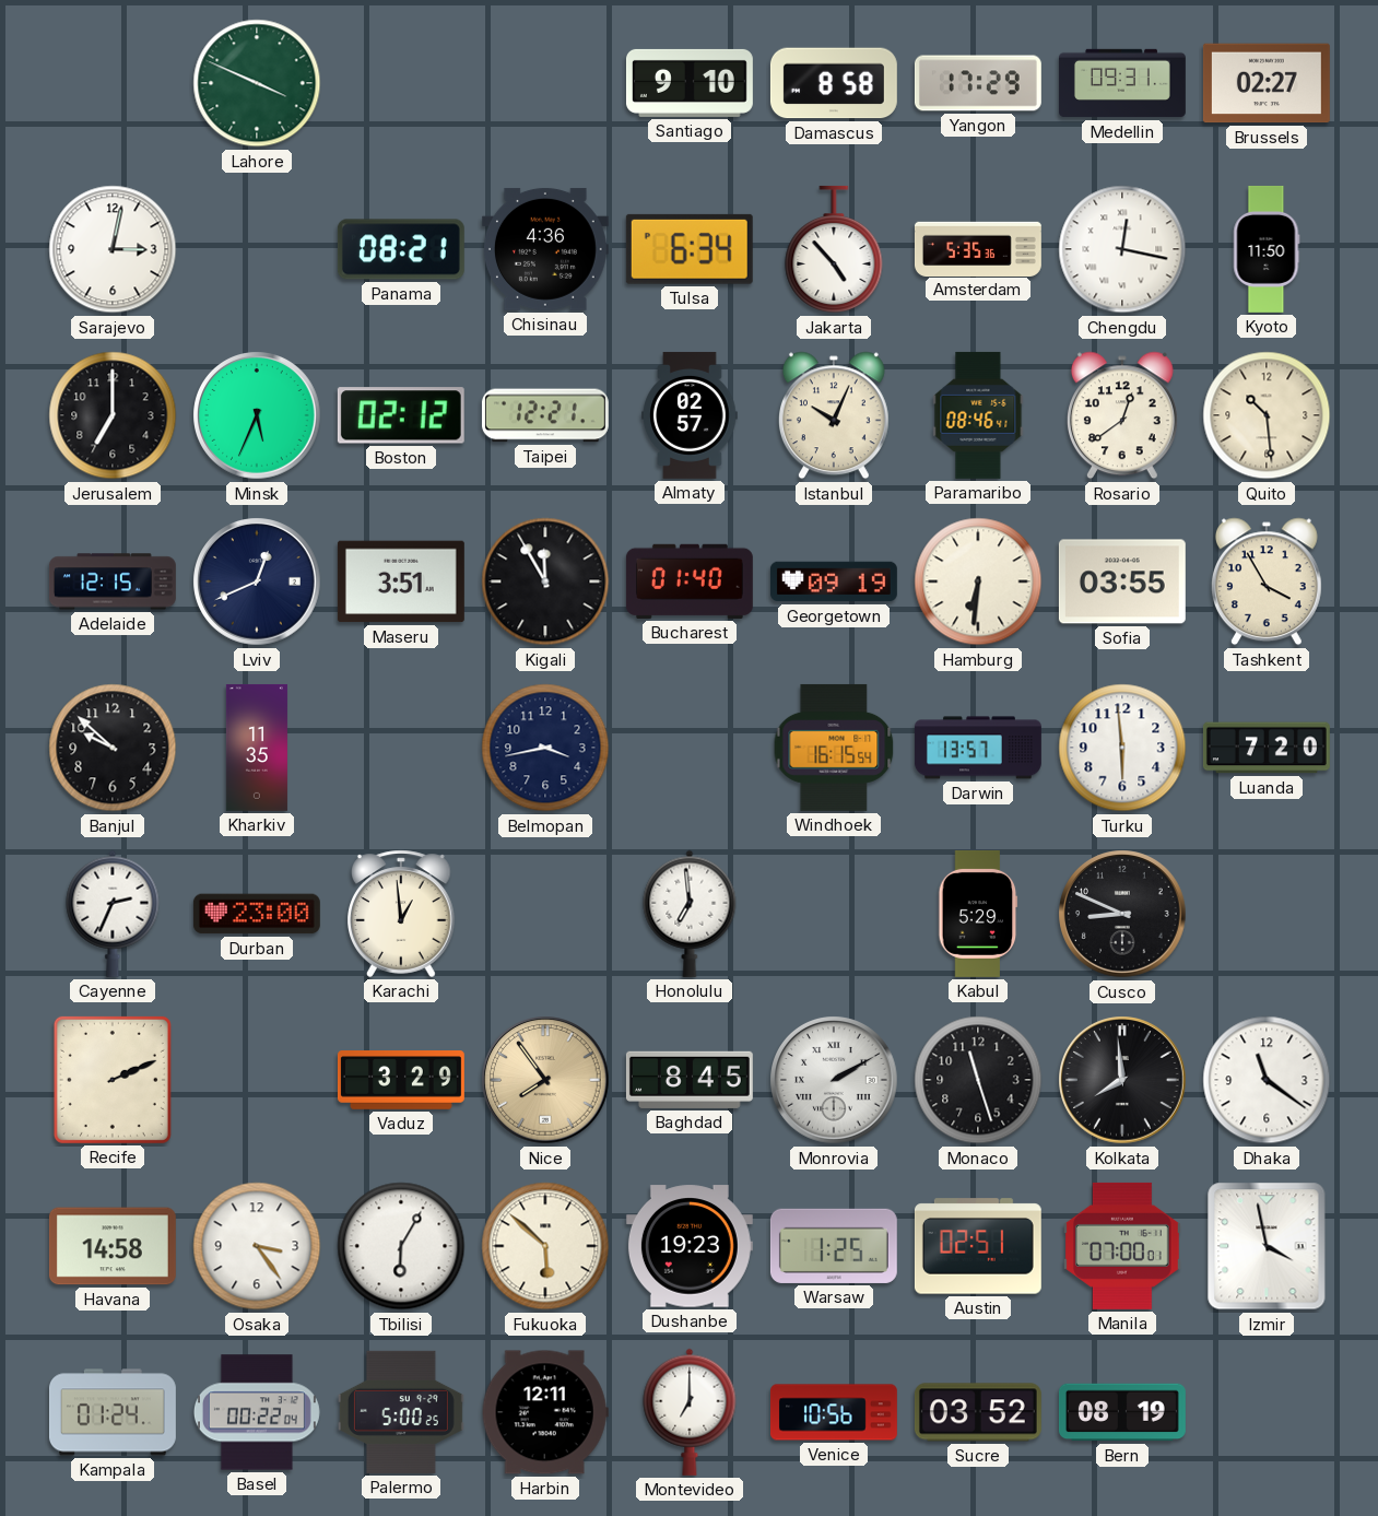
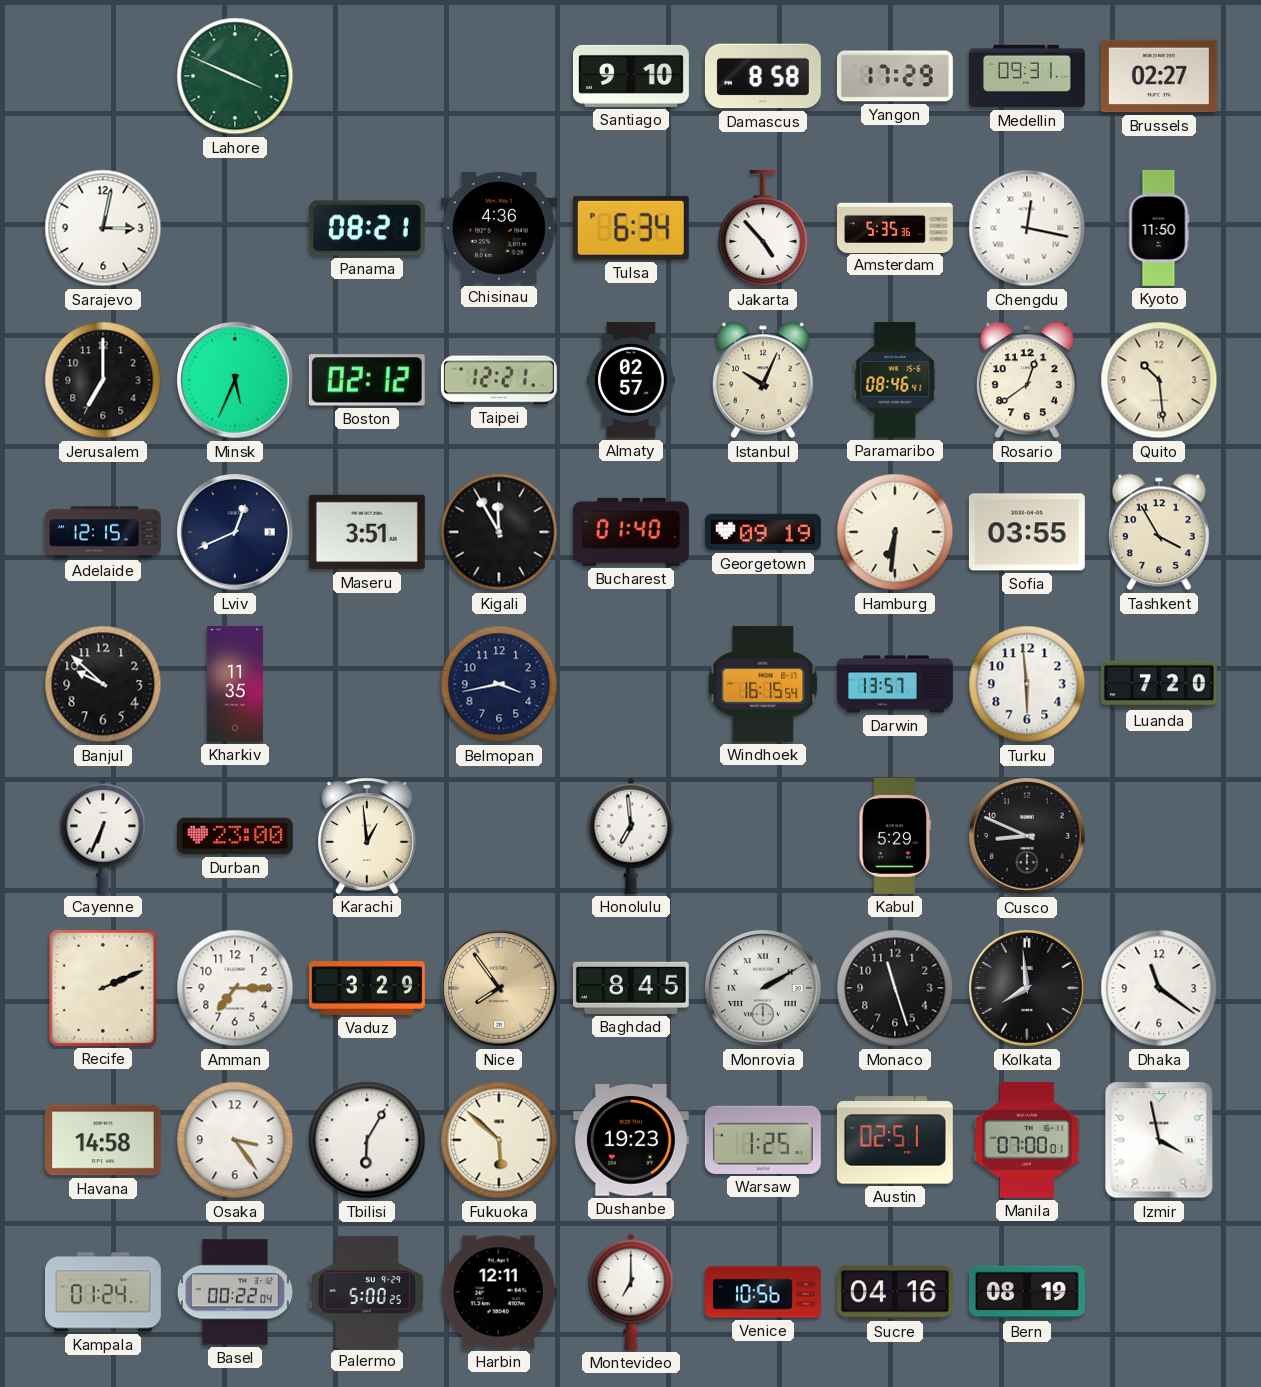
Cayenne: 2:34 -> 6:34 (103, 836)
Amman: none -> 7:15 (235, 988)
Sucre: 03:52 -> 04:16 (895, 1292)
